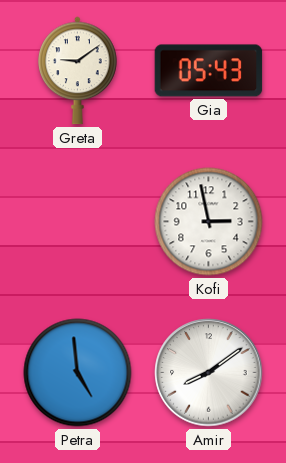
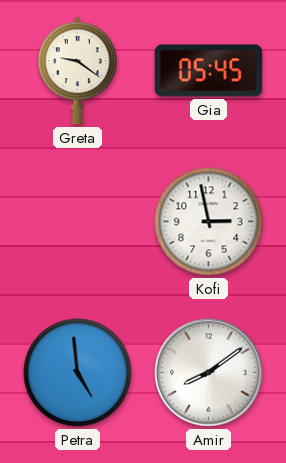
Greta: 9:09 -> 9:21 (78, 71)
Gia: 05:43 -> 05:45 (209, 71)
